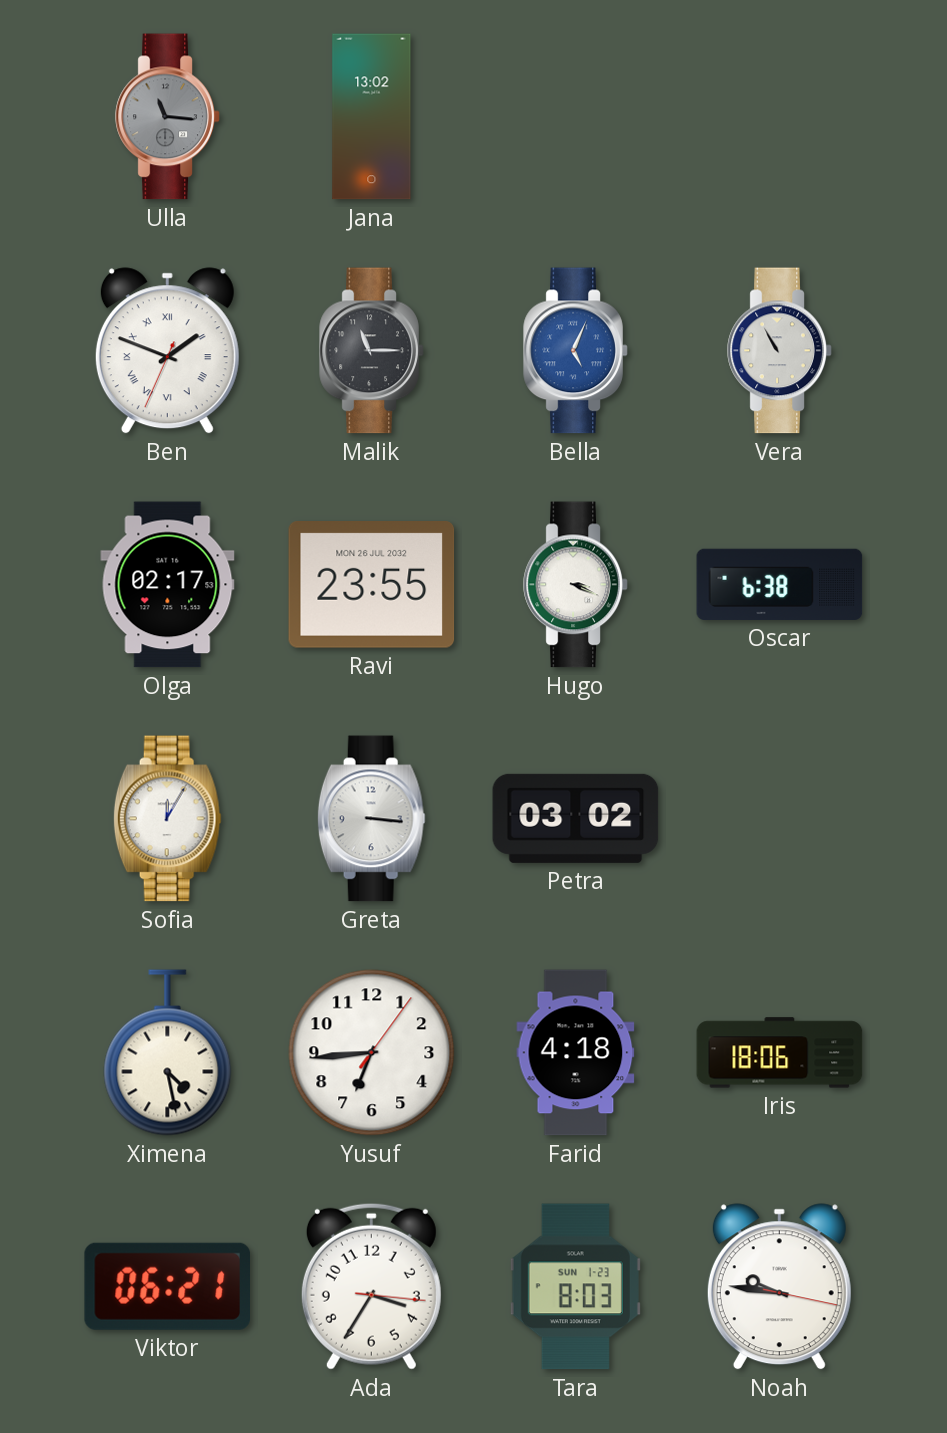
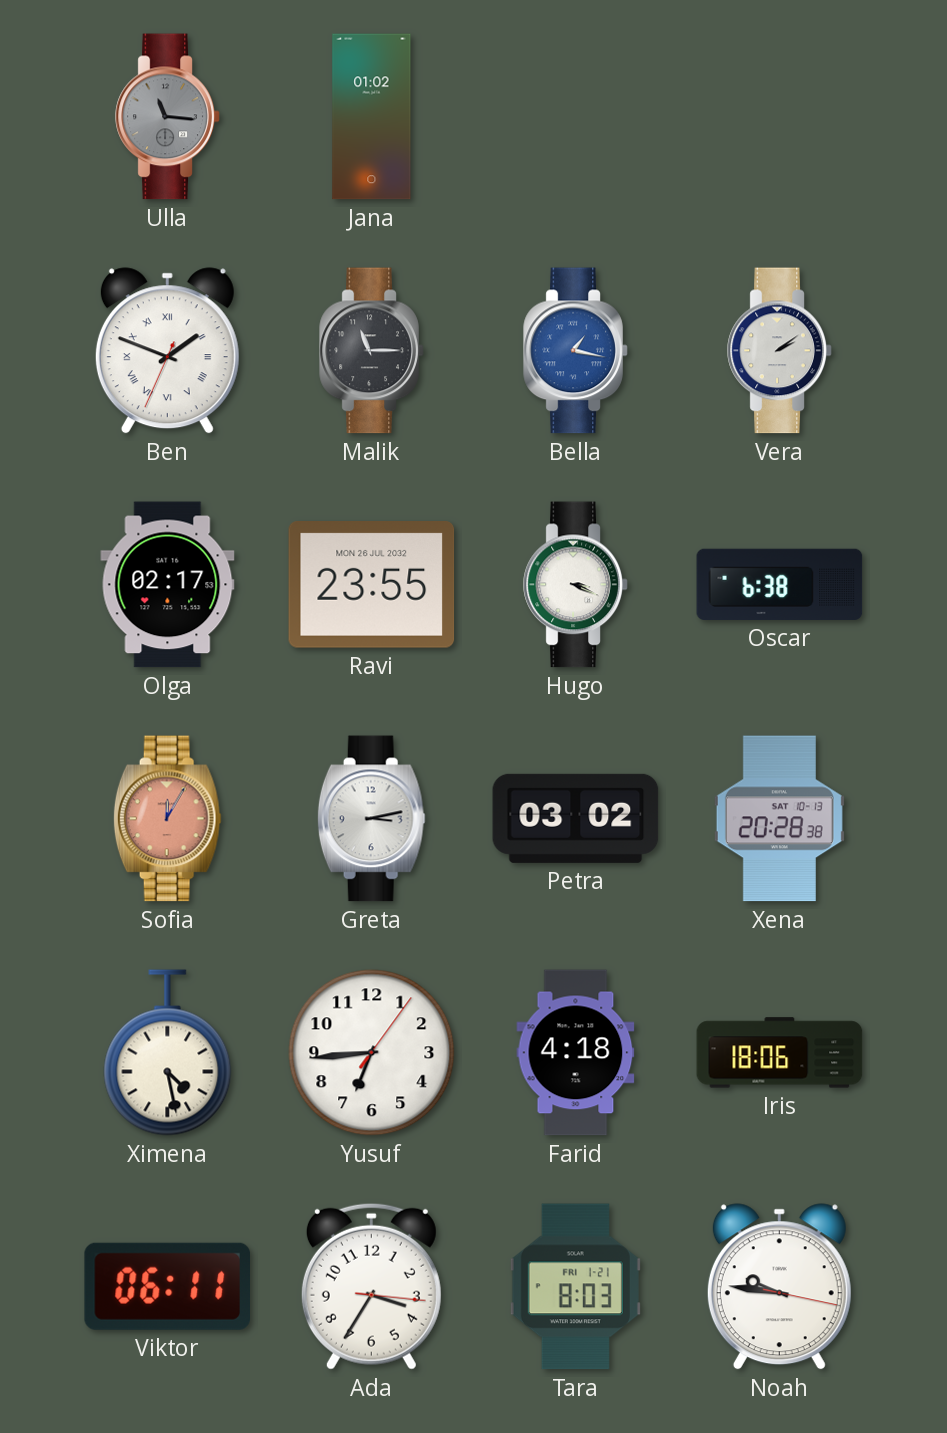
Jana: 13:02 -> 01:02 (372, 117)
Bella: 5:04 -> 1:17 (576, 351)
Vera: 10:55 -> 2:09 (780, 351)
Sofia dial: white -> salmon (167, 819)
Greta: 3:16 -> 3:13 (371, 819)
Xena: none -> 20:28 (779, 819)
Viktor: 06:21 -> 06:11 (167, 1286)
Tara date: SUN 1-23 -> FRI 1-21 (575, 1287)
